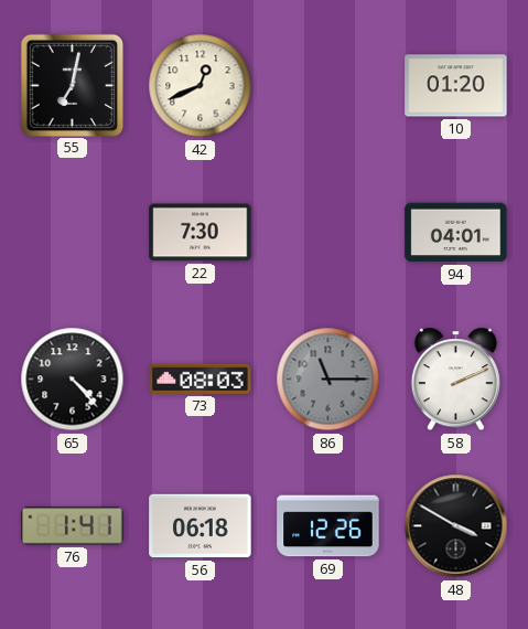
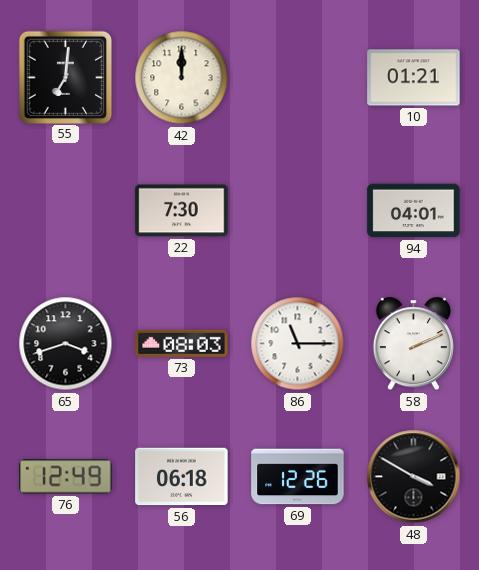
55: 7:02 -> 7:01 (65, 77)
42: 12:41 -> 12:00 (182, 78)
10: 01:20 -> 01:21 (414, 78)
65: 4:23 -> 3:42 (66, 344)
86 dial: grey -> white (298, 344)
76: 1:41 -> 12:49 (66, 477)
